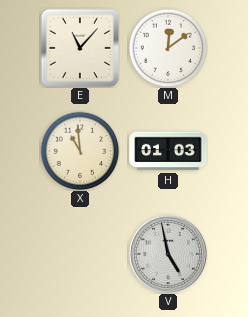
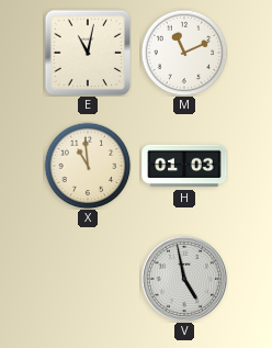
E: 11:07 -> 11:02 (87, 52)
M: 12:09 -> 11:11 (184, 53)
